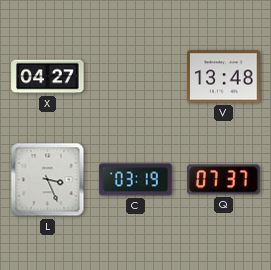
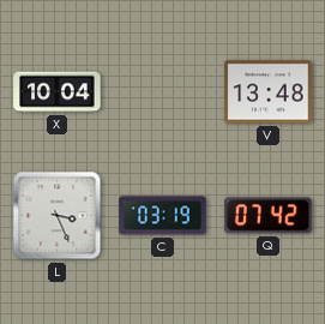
X: 04:27 -> 10:04 (58, 92)
Q: 07:37 -> 07:42 (269, 216)
